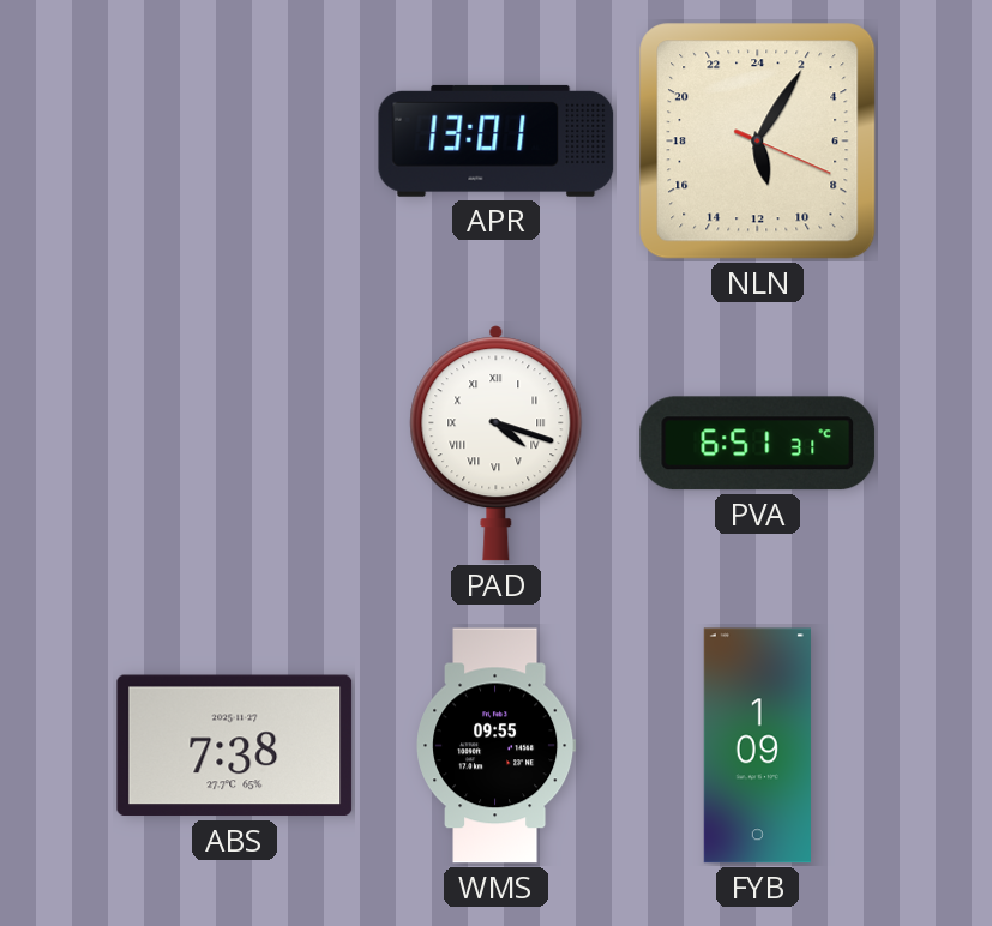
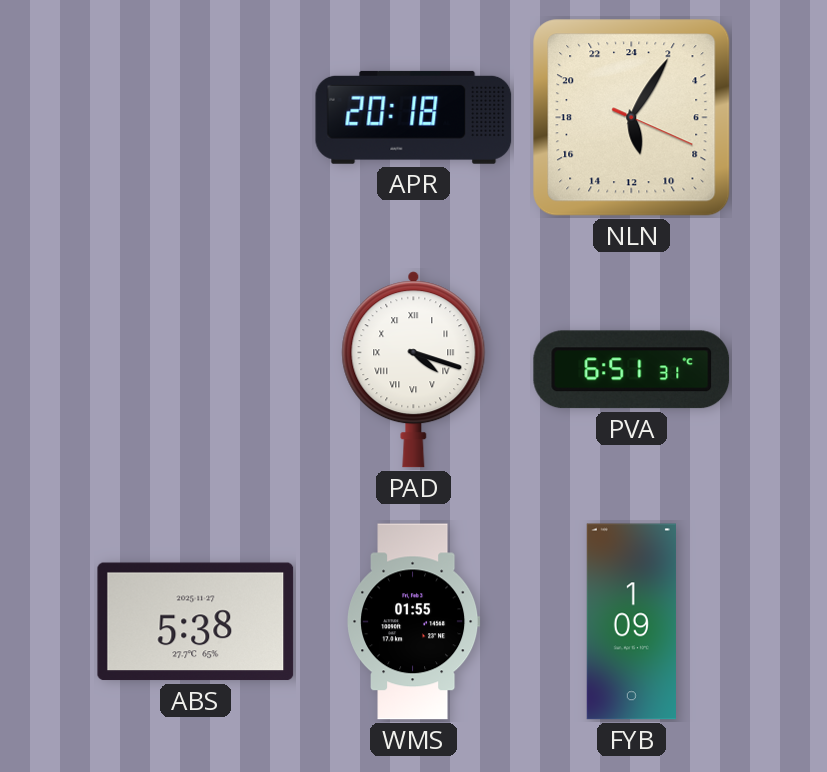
APR: 13:01 -> 20:18 (414, 117)
ABS: 7:38 -> 5:38 (196, 622)
WMS: 09:55 -> 01:55 (414, 622)
